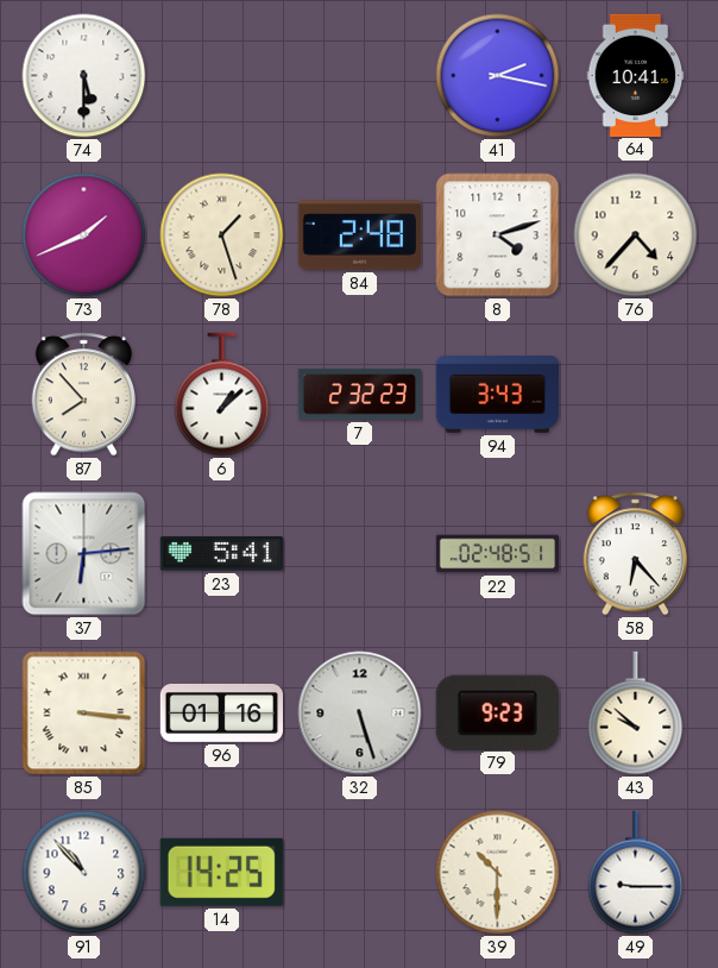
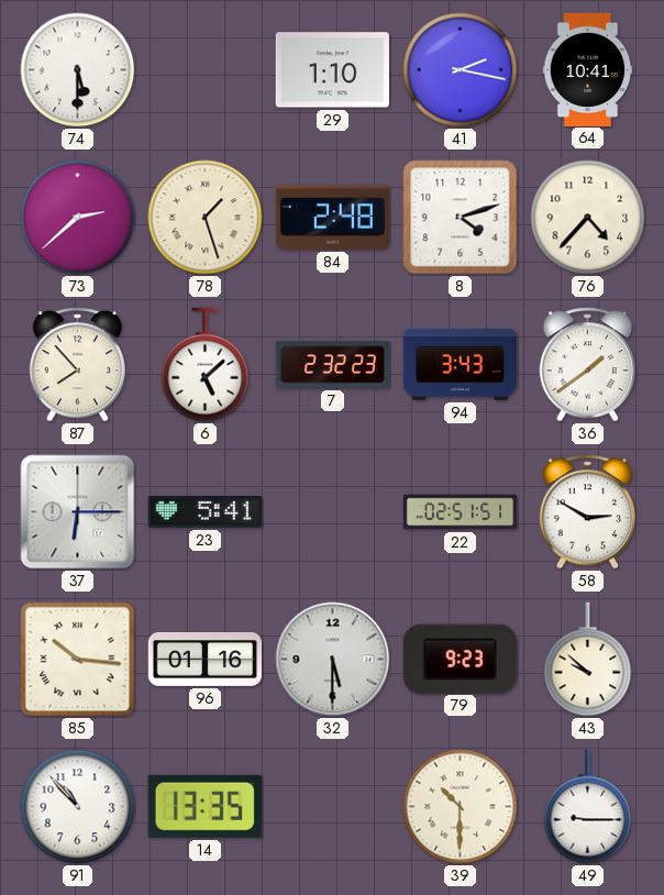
29: none -> 1:10 (332, 70)
73: 1:41 -> 2:38 (78, 218)
6: 1:08 -> 5:08 (206, 365)
36: none -> 1:39 (587, 365)
37: 6:14 -> 6:15 (78, 512)
22: 02:48 -> 02:51 (461, 512)
58: 6:23 -> 2:50 (587, 512)
85: 3:16 -> 10:16 (78, 660)
32: 5:27 -> 5:30 (333, 660)
14: 14:25 -> 13:35 (204, 806)
